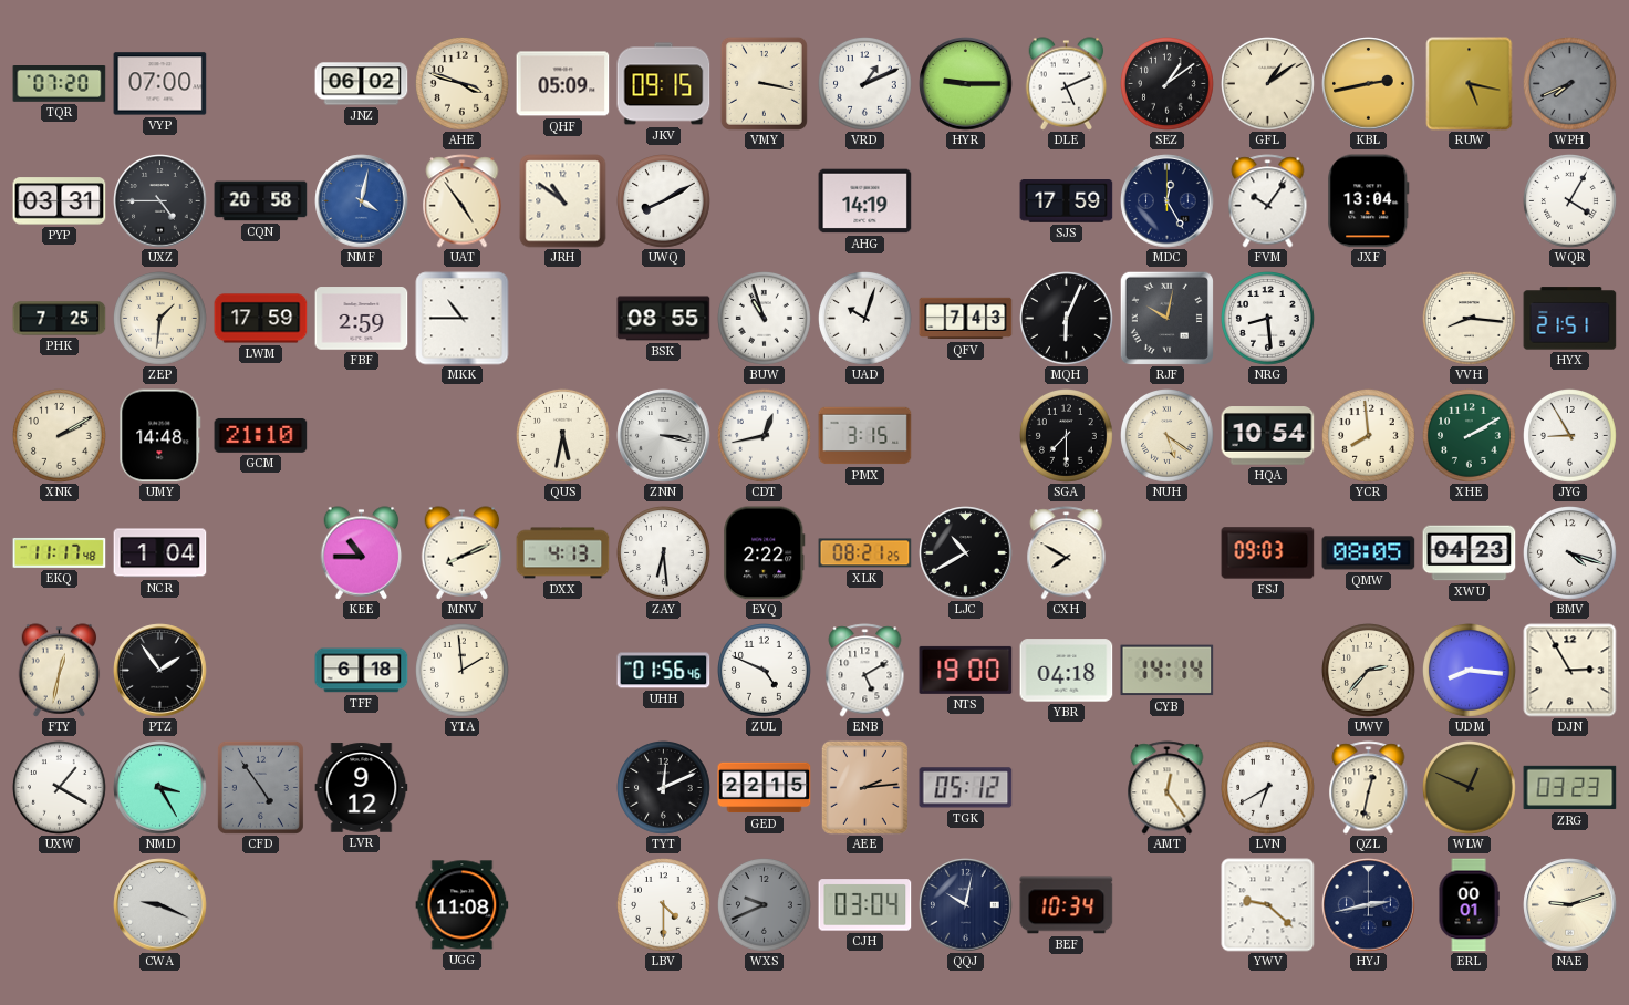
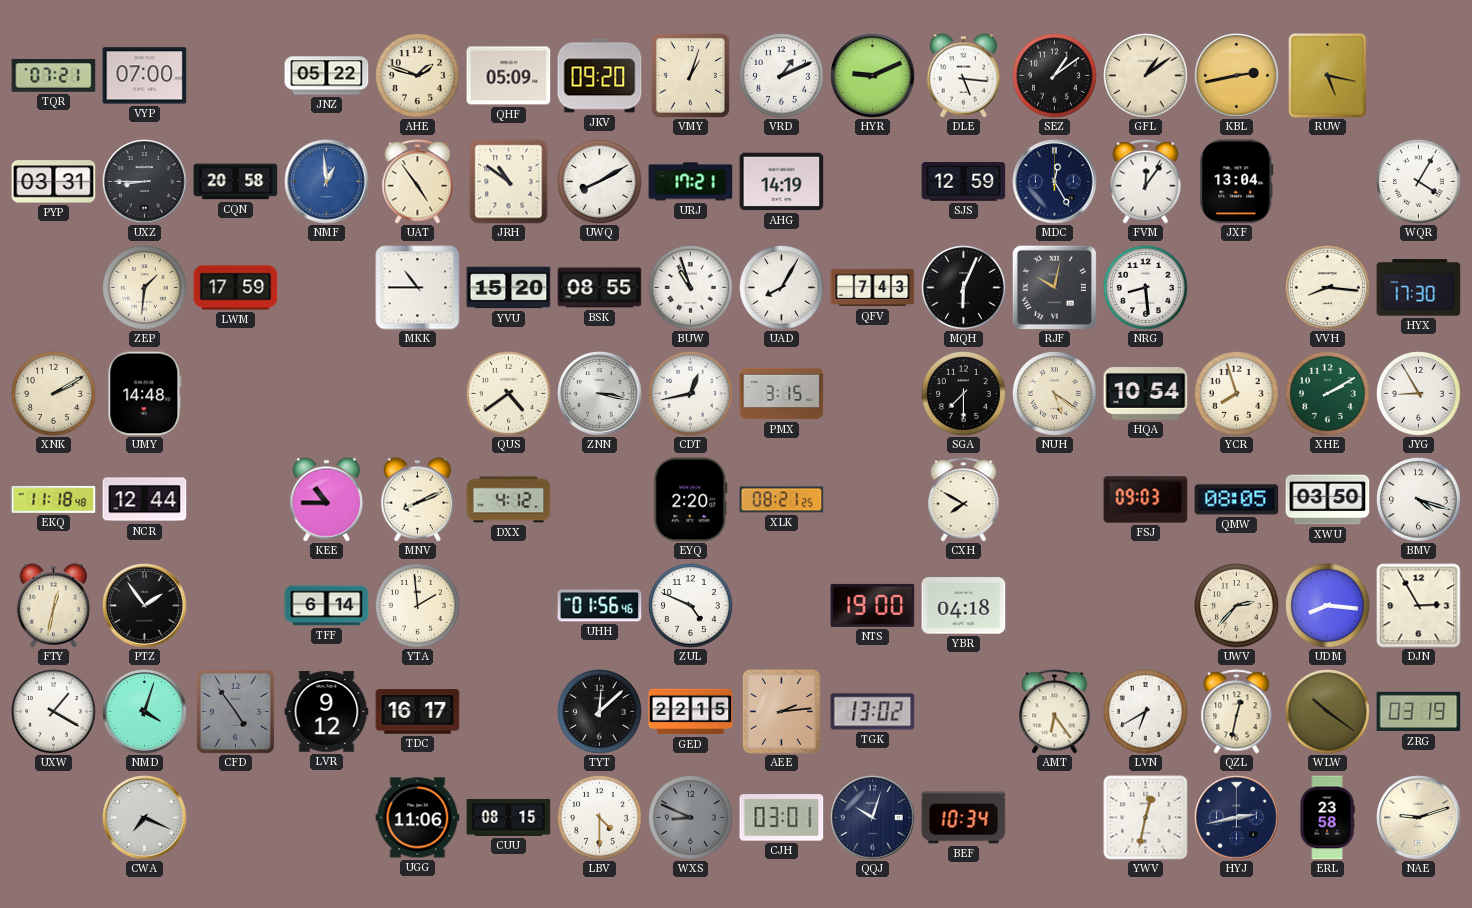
TQR: 07:20 -> 07:21 (54, 76)
JNZ: 06:02 -> 05:22 (327, 76)
AHE: 3:48 -> 1:48 (418, 76)
JKV: 09:15 -> 09:20 (600, 76)
VMY: 3:17 -> 1:03 (690, 75)
HYR: 9:15 -> 9:11 (873, 76)
DLE: 5:11 -> 5:16 (964, 76)
WPH: 7:41 -> none (1570, 84)
UXZ: 4:45 -> 8:45 (145, 182)
NMF: 4:02 -> 12:59 (327, 182)
URJ: none -> 17:21 (691, 182)
SJS: 17:59 -> 12:59 (964, 182)
FVM: 10:06 -> 12:06 (1146, 182)
PHK: 7:25 -> none (60, 319)
FBF: 2:59 -> none (362, 319)
YVU: none -> 15:20 (509, 288)
UAD: 10:03 -> 8:05 (782, 288)
HYX: 21:51 -> 17:30 (1419, 288)
GCM: 21:10 -> none (261, 435)
QUS: 5:32 -> 4:39 (509, 394)
YCR: 7:59 -> 7:57 (1237, 394)
EKQ: 11:17 -> 11:18 (54, 499)
NCR: 1:04 -> 12:44 (145, 500)
DXX: 4:13 -> 4:12 (509, 500)
ZAY: 6:29 -> none (664, 553)
EYQ: 2:22 -> 2:20 (691, 500)
LJC: 10:40 -> none (966, 553)
XWU: 04:23 -> 03:50 (1328, 500)
TFF: 6:18 -> 6:14 (327, 606)
ENB: 5:10 -> none (865, 671)
CYB: 14:14 -> none (1168, 671)
NMD: 3:25 -> 4:03 (145, 712)
TDC: none -> 16:17 (418, 712)
TYT: 12:11 -> 12:08 (600, 712)
TGK: 05:12 -> 13:02 (873, 712)
AMT: 12:24 -> 6:24 (1055, 712)
WLW: 12:49 -> 10:21 (1328, 712)
ZRG: 03:23 -> 03:19 (1419, 712)
CWA: 9:19 -> 7:19 (145, 818)
UGG: 11:08 -> 11:06 (418, 818)
CUU: none -> 08:15 (509, 817)
WXS: 9:41 -> 8:49 (691, 818)
CJH: 03:04 -> 03:01 (782, 818)
QQJ: 10:02 -> 10:03 (873, 818)
YWV: 9:22 -> 12:32 (1146, 818)
ERL: 00:01 -> 23:58 (1327, 818)
